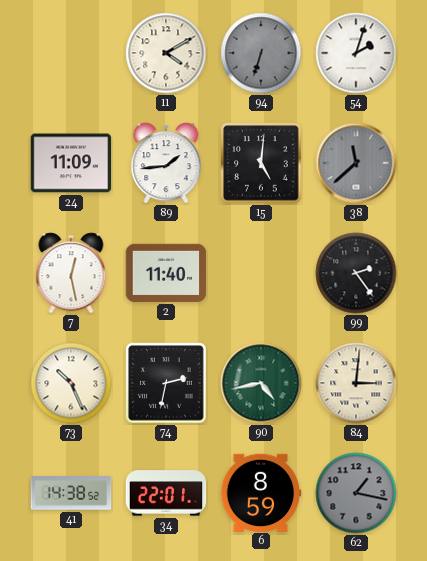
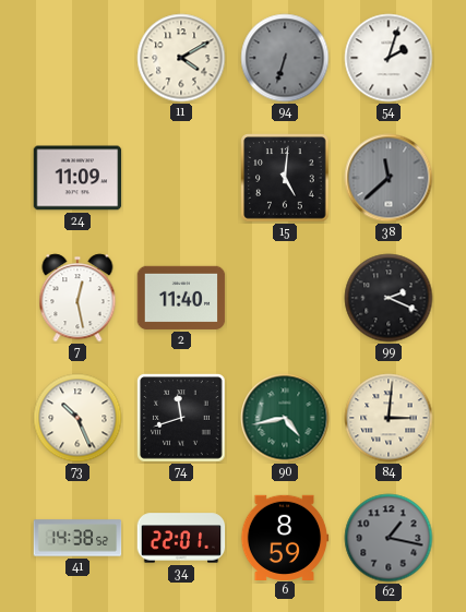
89: 1:44 -> none (166, 163)
99: 2:24 -> 2:19 (389, 298)
74: 2:32 -> 11:42 (181, 418)
